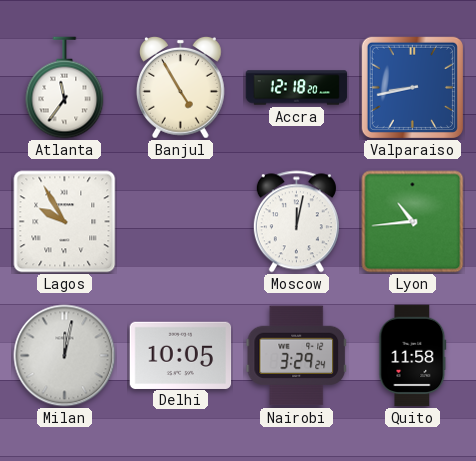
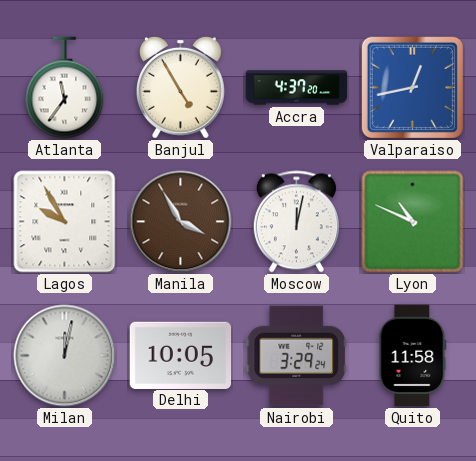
Accra: 12:18 -> 4:37 (297, 88)
Valparaiso: 8:43 -> 12:43 (412, 87)
Manila: none -> 3:55 (181, 222)
Lyon: 10:44 -> 10:49 (413, 222)
